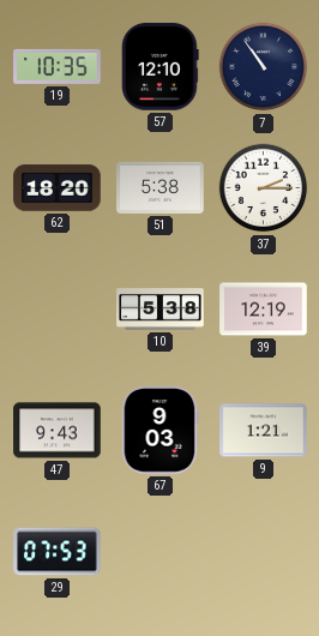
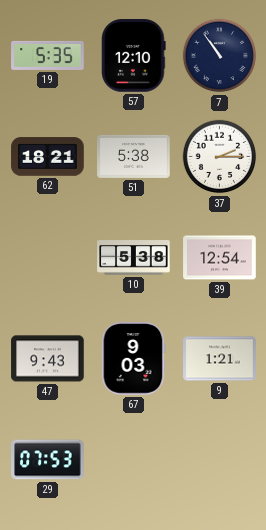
19: 10:35 -> 5:35 (48, 55)
62: 18:20 -> 18:21 (48, 157)
39: 12:19 -> 12:54 (220, 258)
